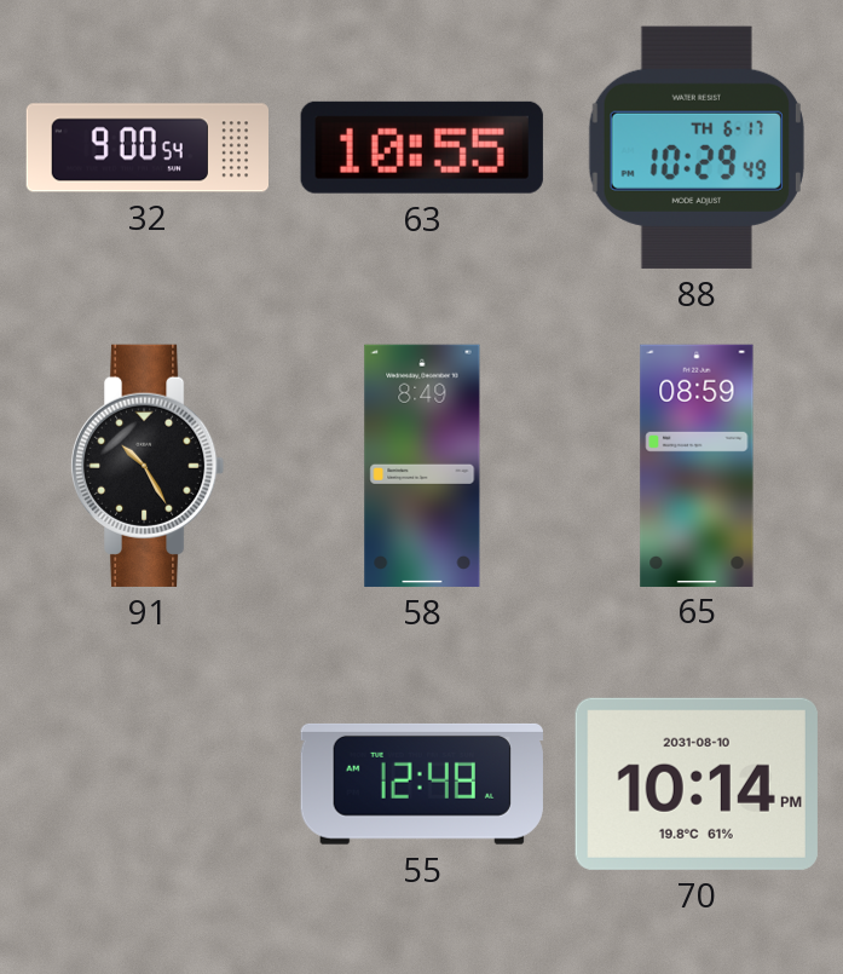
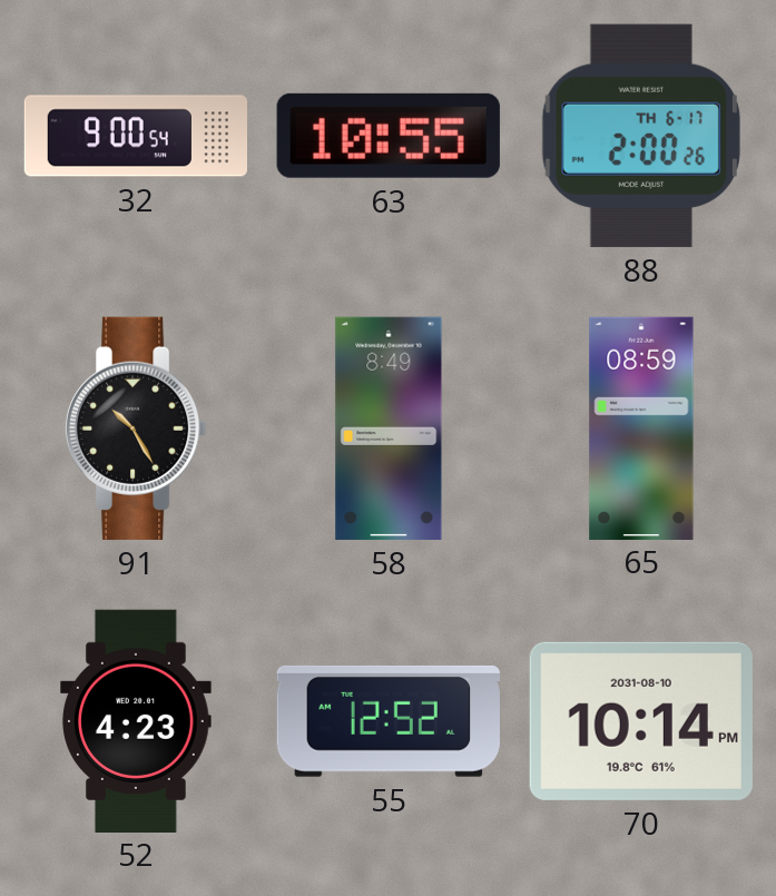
88: 10:29 -> 2:00 (641, 136)
52: none -> 4:23 (137, 720)
55: 12:48 -> 12:52 (389, 721)
